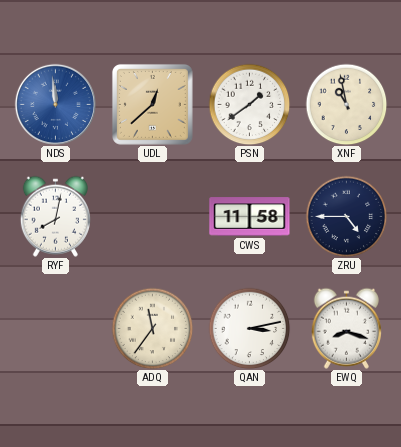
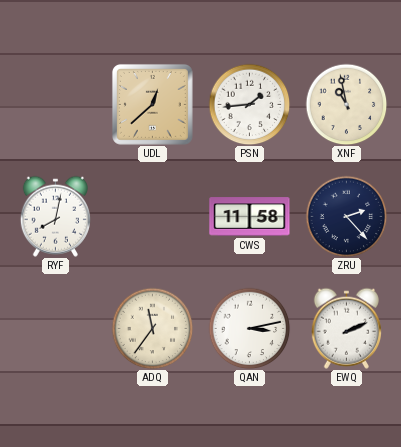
NDS: 11:59 -> none (55, 104)
PSN: 1:39 -> 1:44 (249, 104)
ZRU: 4:45 -> 2:23 (346, 216)
EWQ: 8:18 -> 2:11 (346, 328)
